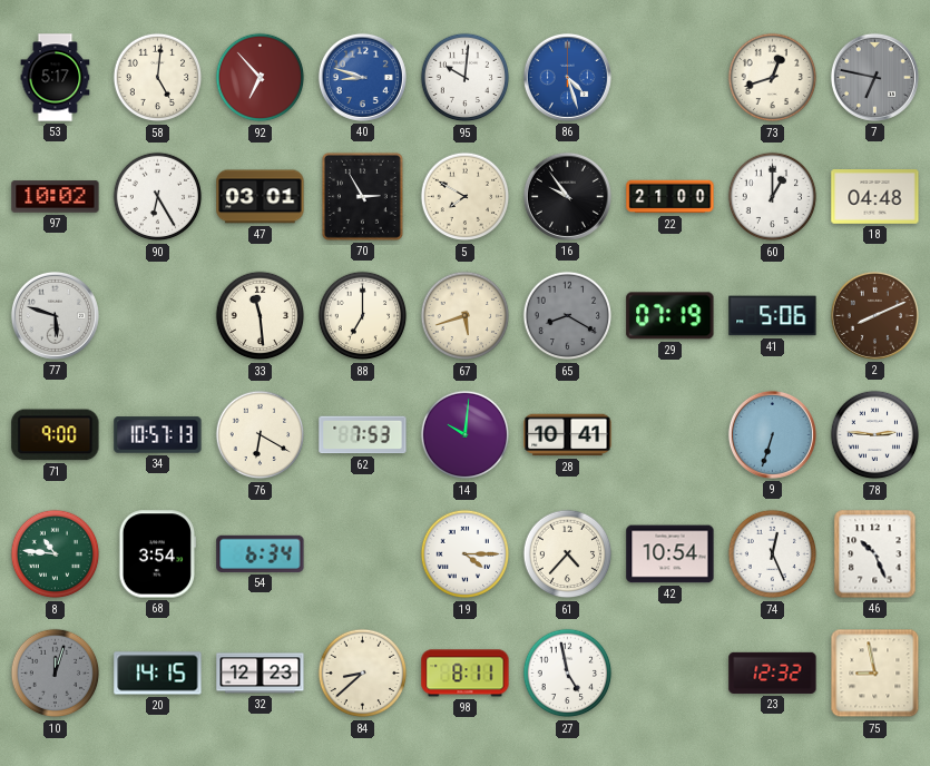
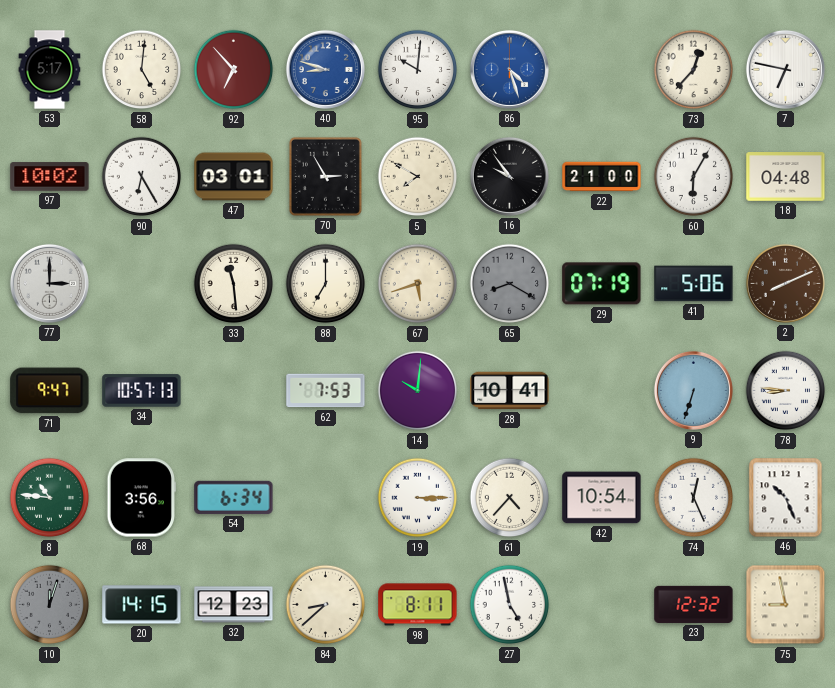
73: 12:42 -> 12:37 (694, 70)
7 dial: grey -> white (785, 69)
60: 1:00 -> 6:05 (694, 177)
77: 5:48 -> 3:00 (49, 283)
71: 9:00 -> 9:47 (50, 391)
76: 6:20 -> none (261, 435)
78: 2:46 -> 8:46 (786, 391)
68: 3:54 -> 3:56 (141, 498)
19: 4:15 -> 3:15 (418, 498)
